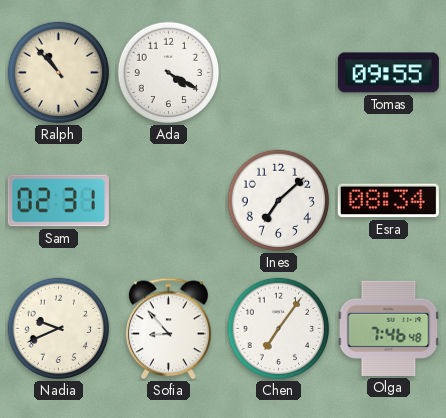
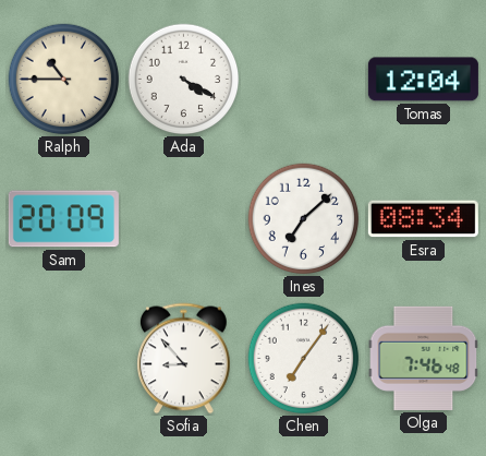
Ralph: 10:53 -> 10:45 (64, 80)
Tomas: 09:55 -> 12:04 (423, 80)
Sam: 02:31 -> 20:09 (63, 219)
Nadia: 9:41 -> none (59, 329)
